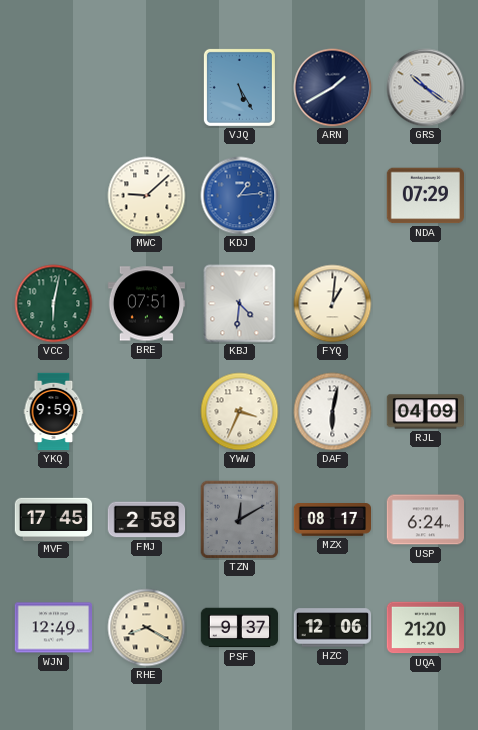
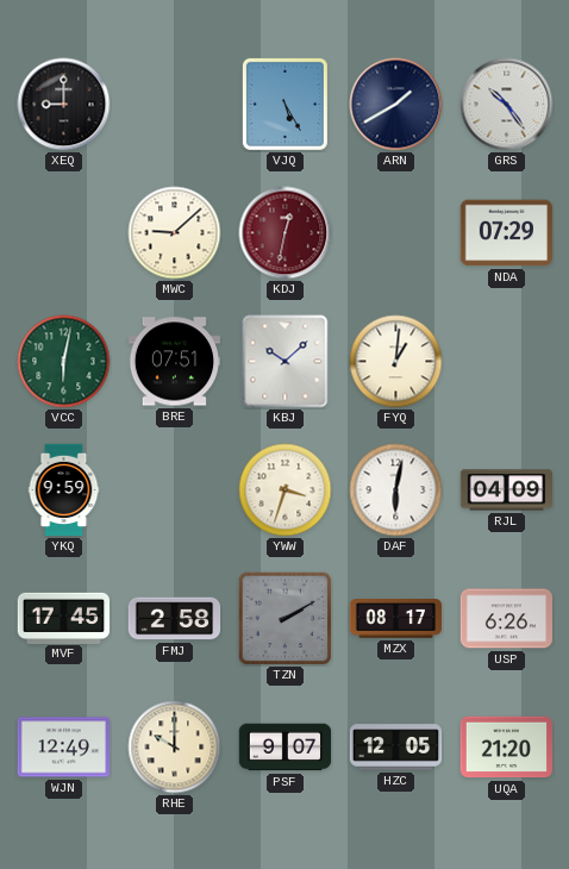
XEQ: none -> 9:00 (64, 105)
GRS: 10:21 -> 10:24 (507, 105)
KDJ: 1:14 -> 12:32 (286, 233)
KDJ dial: blue -> burgundy (286, 233)
KBJ: 4:31 -> 10:08 (286, 362)
YWW: 3:34 -> 3:33 (286, 490)
TZN: 12:10 -> 2:10 (286, 619)
USP: 6:24 -> 6:26 (506, 619)
RHE: 8:20 -> 10:00 (175, 748)
PSF: 9:37 -> 9:07 (286, 748)
HZC: 12:06 -> 12:05 (396, 748)
